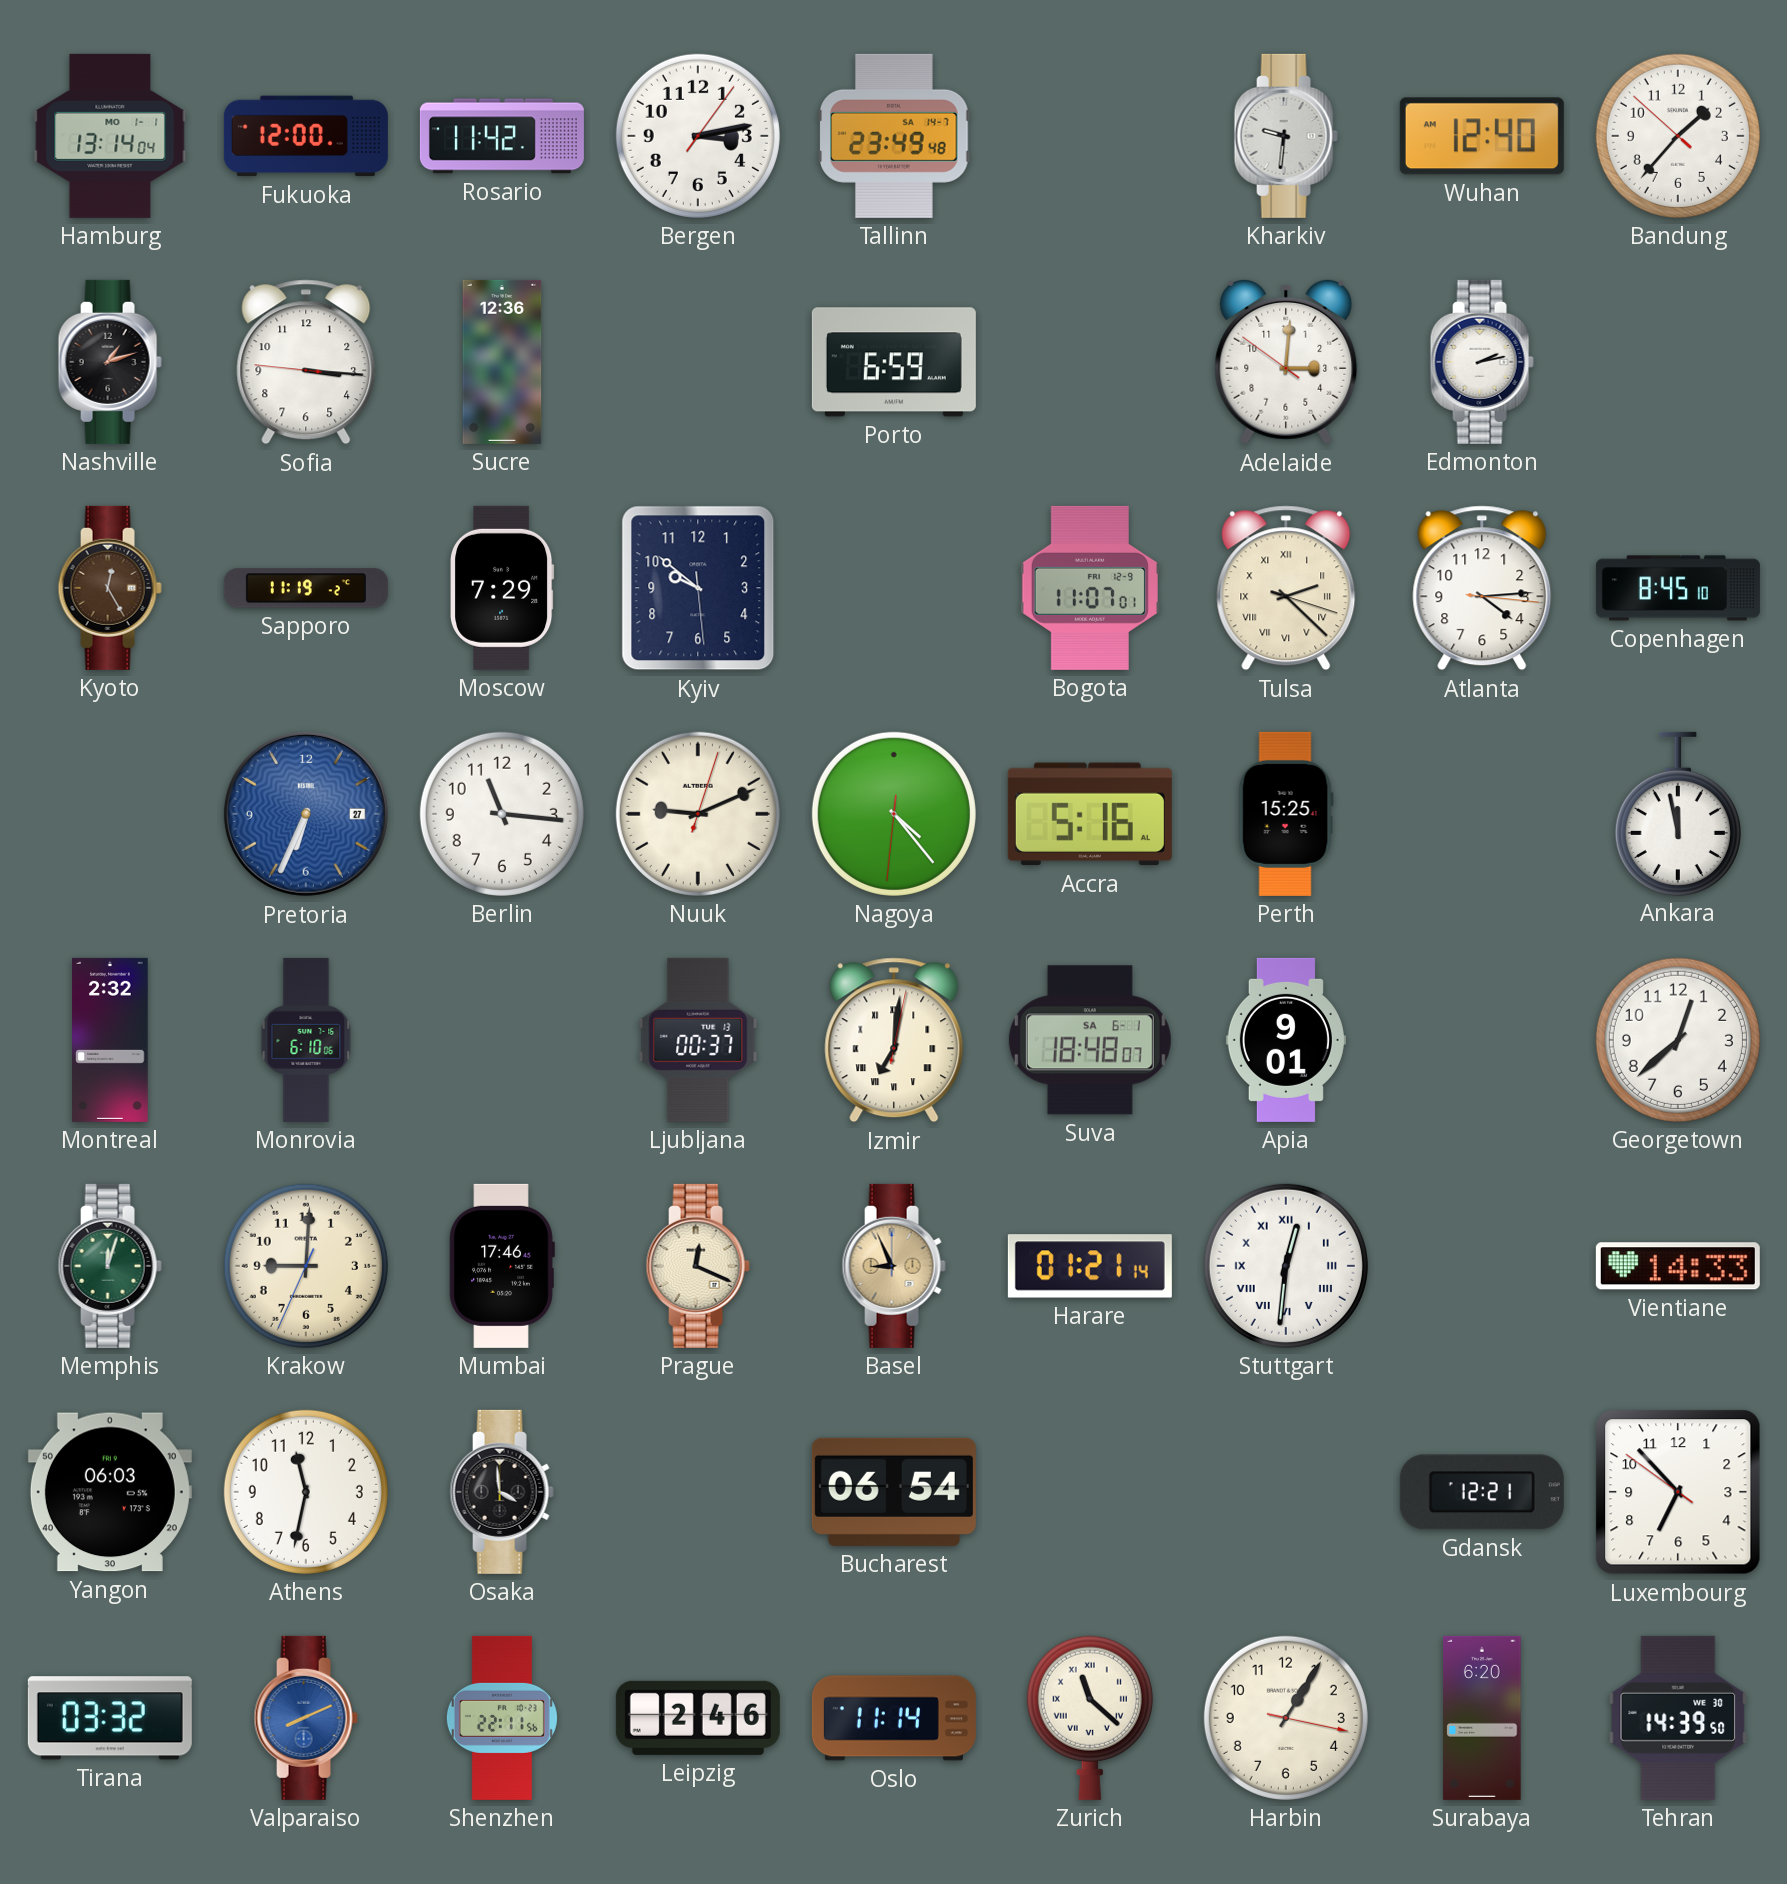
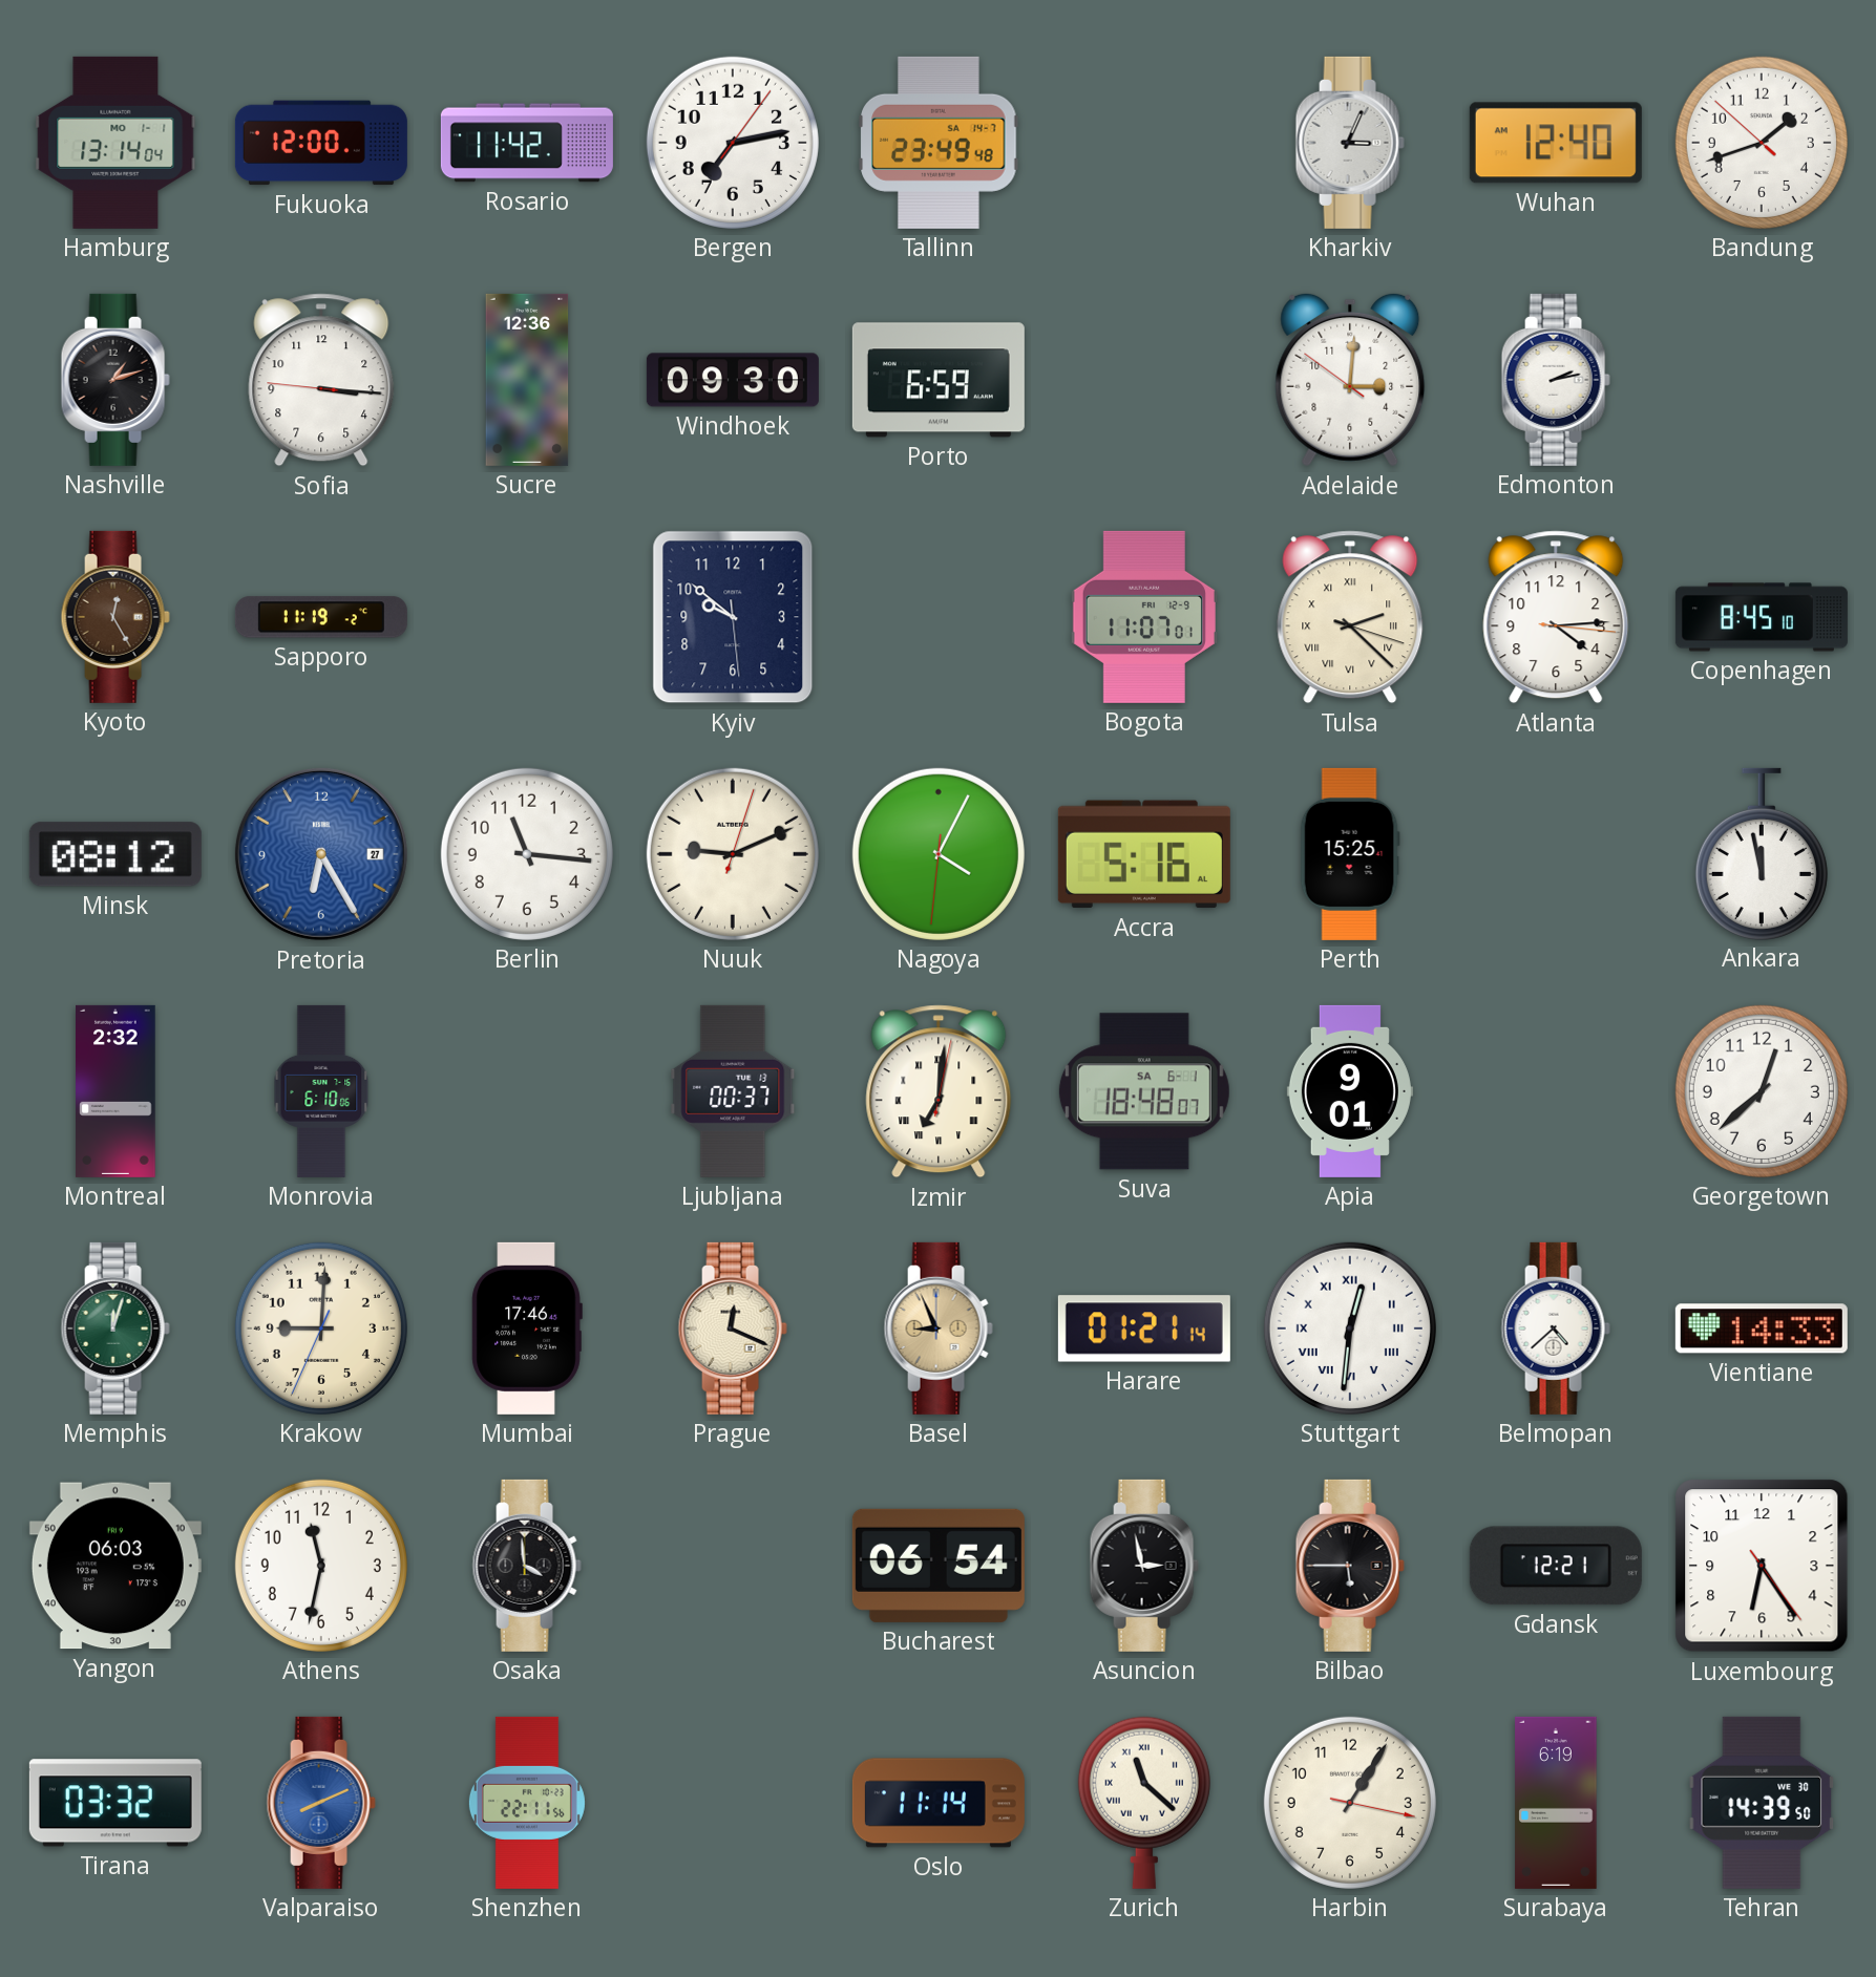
Bergen: 3:13 -> 7:13 (733, 143)
Kharkiv: 9:31 -> 3:04 (1350, 143)
Bandung: 1:36 -> 1:41 (1762, 143)
Windhoek: none -> 09:30 (733, 380)
Moscow: 7:29 -> none (503, 588)
Minsk: none -> 08:12 (115, 854)
Pretoria: 6:34 -> 6:25 (321, 854)
Nagoya: 4:23 -> 4:04 (939, 854)
Belmopan: none -> 4:38 (1556, 1328)
Asuncion: none -> 2:58 (1144, 1566)
Bilbao: none -> 5:45 (1350, 1566)
Luxembourg: 6:52 -> 6:24 (1762, 1566)
Leipzig: 2:46 -> none (698, 1718)
Surabaya: 6:20 -> 6:19 (1556, 1803)
